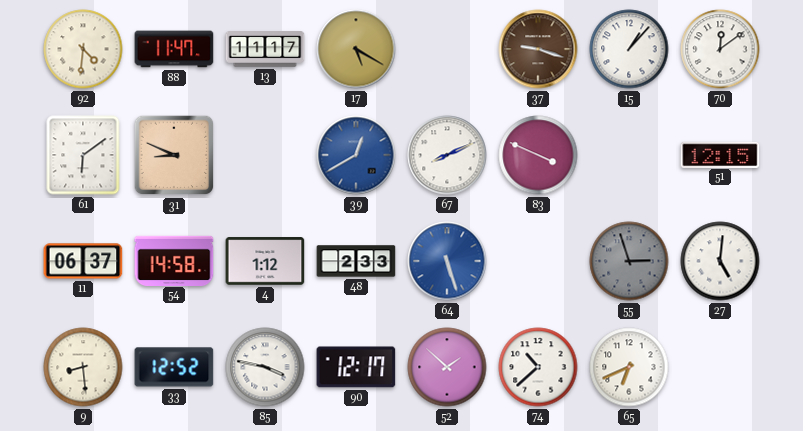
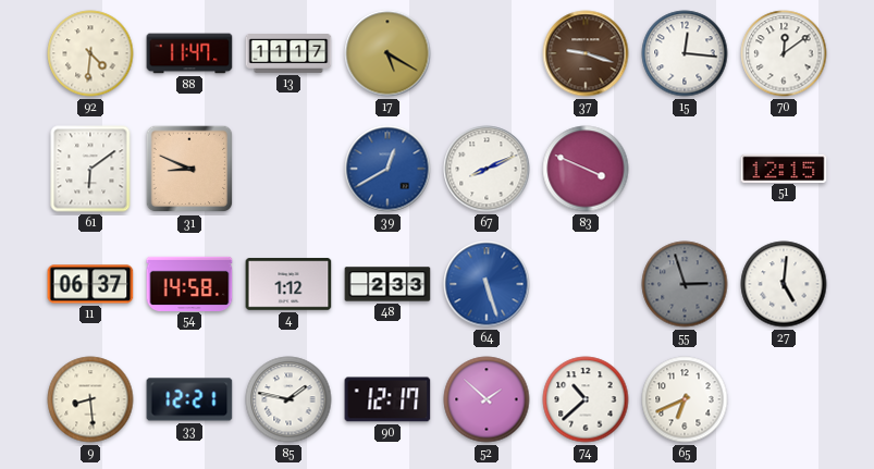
15: 1:07 -> 12:16 (685, 53)
33: 12:52 -> 12:21 (189, 399)
85: 3:47 -> 1:47 (288, 399)
